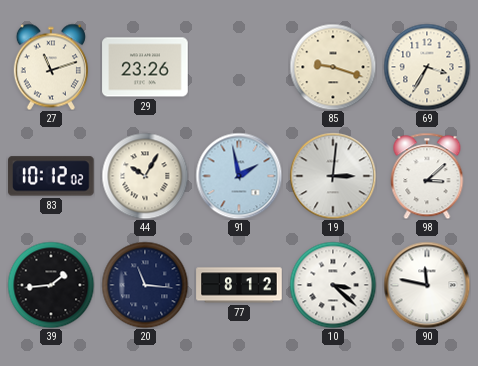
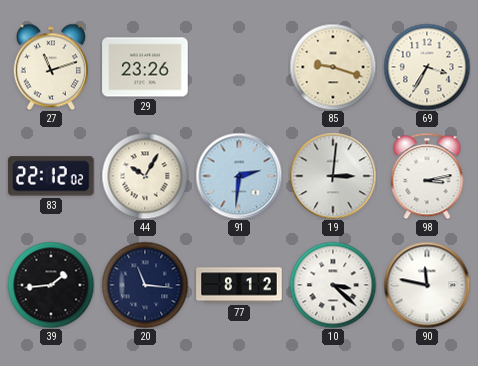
83: 10:12 -> 22:12 (51, 176)
91: 1:58 -> 2:31 (239, 176)
98: 3:08 -> 3:13 (427, 176)
